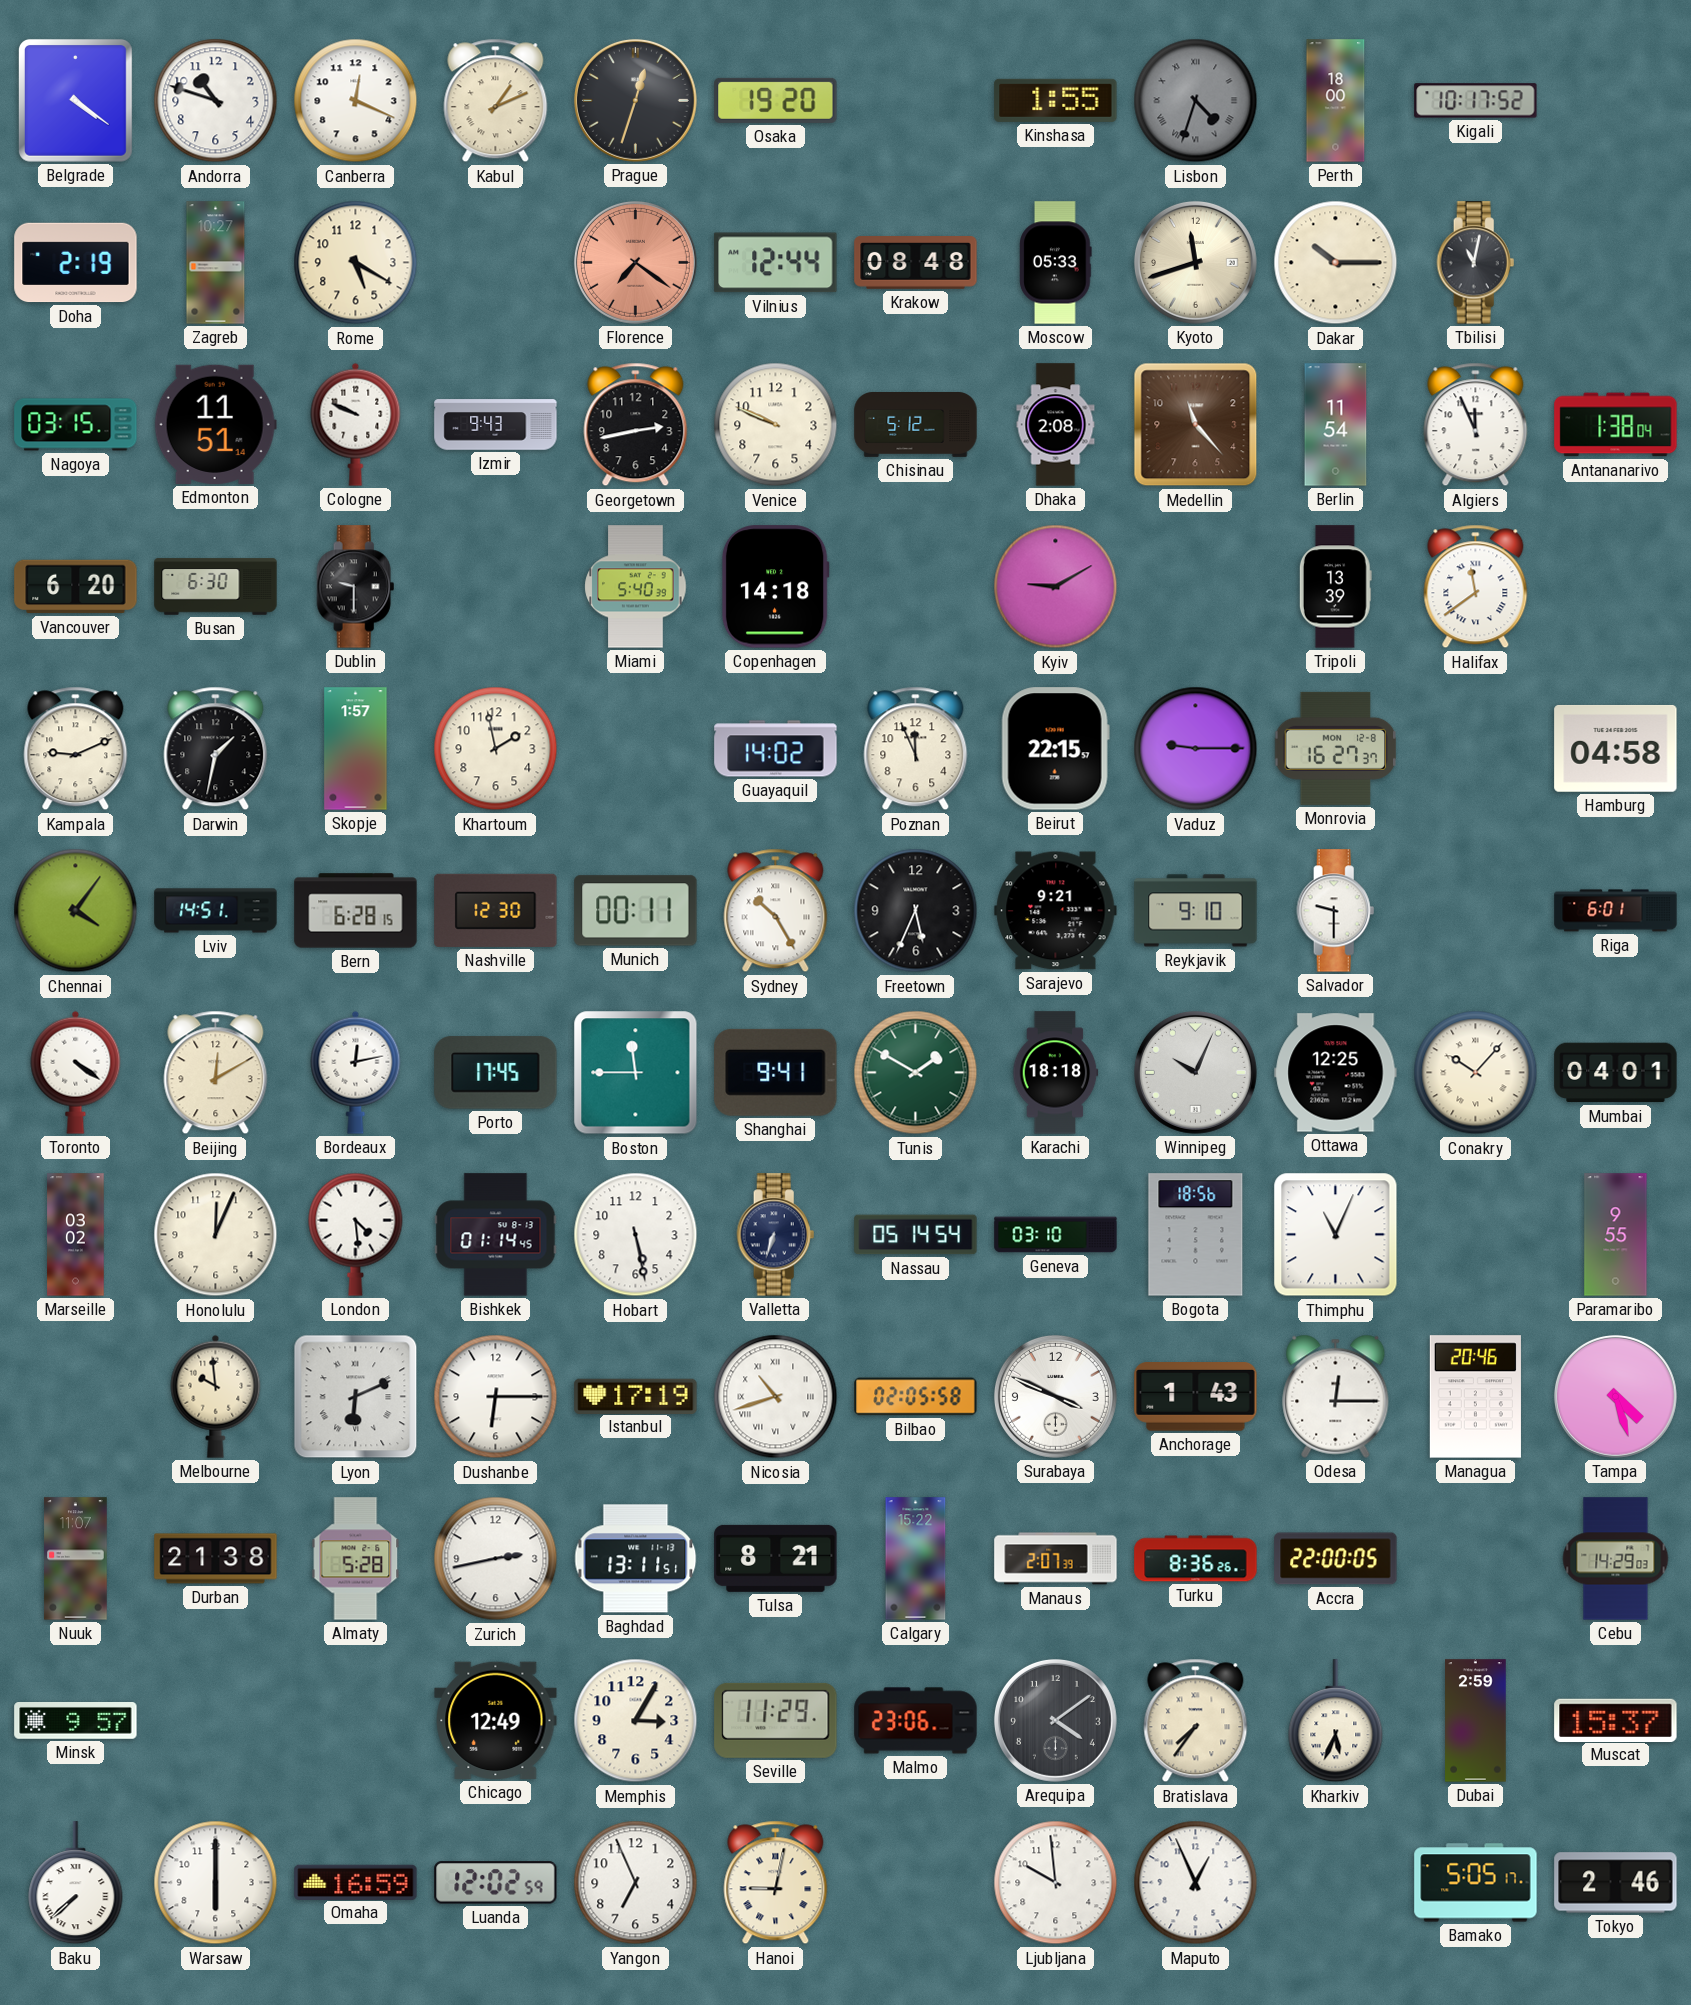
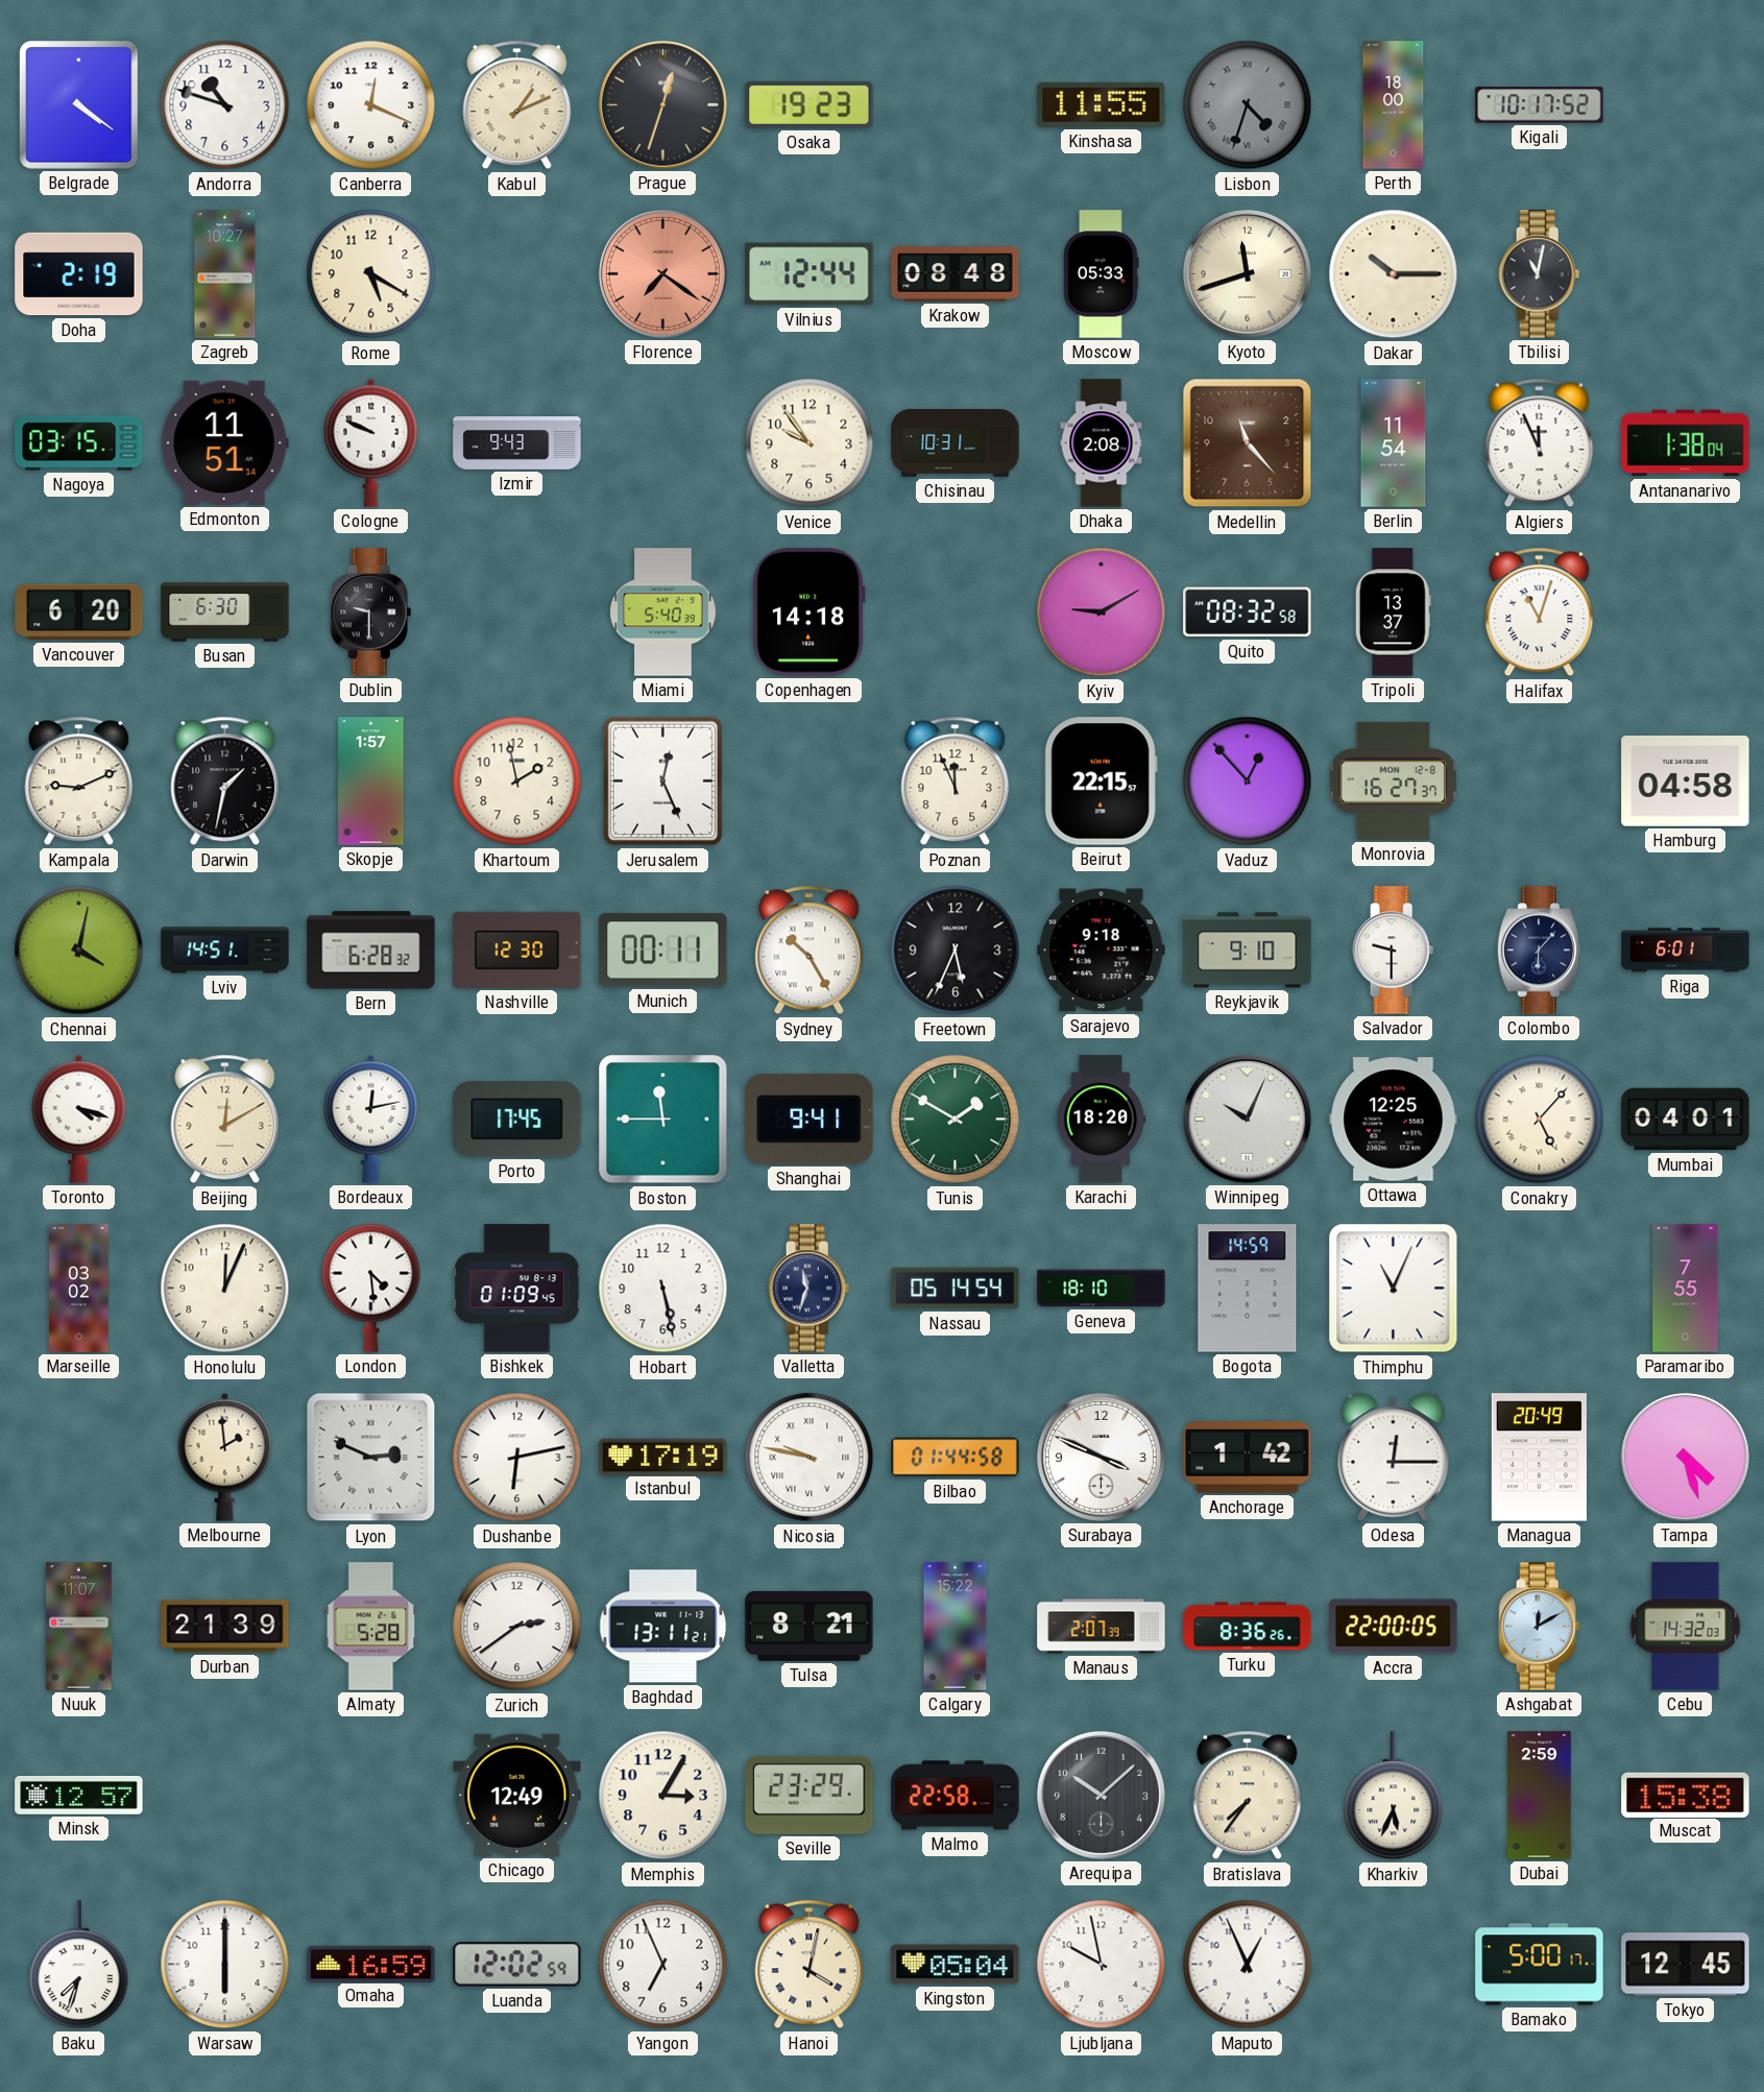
Osaka: 19:20 -> 19:23 (809, 104)
Kinshasa: 1:55 -> 11:55 (1102, 104)
Georgetown: 2:43 -> none (636, 425)
Venice: 9:49 -> 9:54 (809, 443)
Chisinau: 5:12 -> 10:31 (956, 443)
Quito: none -> 08:32 (1248, 612)
Tripoli: 13:39 -> 13:37 (1393, 612)
Halifax: 11:39 -> 11:03 (1540, 612)
Jerusalem: none -> 12:26 (662, 782)
Guayaquil: 14:02 -> none (776, 749)
Vaduz: 9:15 -> 12:53 (1248, 782)
Chennai: 4:06 -> 4:02 (79, 951)
Bern: 6:28:15 -> 6:28:32 (371, 951)
Sarajevo: 9:21 -> 9:18 (1102, 951)
Colombo: none -> 6:07 (1540, 951)
Toronto: 4:21 -> 4:18 (79, 1119)
Karachi: 18:18 -> 18:20 (1102, 1120)
Conakry: 10:07 -> 5:07 (1540, 1120)
Bishkek: 01:14 -> 01:09 (517, 1289)
Valletta: 6:33 -> 11:33 (809, 1289)
Geneva: 03:10 -> 18:10 (1102, 1289)
Bogota: 18:56 -> 14:59 (1248, 1289)
Paramaribo: 9:55 -> 7:55 (1686, 1289)
Melbourne: 9:59 -> 1:59 (225, 1457)
Lyon: 6:11 -> 2:49 (371, 1458)
Dushanbe: 6:15 -> 6:13 (517, 1458)
Nicosia: 10:42 -> 9:47 (809, 1458)
Bilbao: 02:05 -> 01:44 (956, 1458)
Anchorage: 1:43 -> 1:42 (1248, 1458)
Managua: 20:46 -> 20:49 (1539, 1458)
Durban: 21:38 -> 21:39 (225, 1627)
Zurich: 2:43 -> 2:39 (517, 1627)
Baghdad: 13:11:51 -> 13:11:21 (663, 1627)
Ashgabat: none -> 12:10 (1540, 1627)
Cebu: 14:29 -> 14:32 (1686, 1627)
Minsk: 9:57 -> 12:57 (79, 1796)
Seville: 11:29 -> 23:29 (809, 1795)
Malmo: 23:06 -> 22:58 (956, 1796)
Arequipa: 4:09 -> 10:08 (1101, 1795)
Muscat: 15:37 -> 15:38 (1686, 1795)
Baku: 7:38 -> 7:33 (79, 1965)
Hanoi: 9:02 -> 4:02 (809, 1965)
Kingston: none -> 05:04 (956, 1965)
Ljubljana: 9:59 -> 9:58 (1102, 1965)
Bamako: 5:05 -> 5:00 (1540, 1965)
Tokyo: 2:46 -> 12:45 (1686, 1965)
